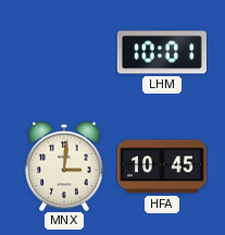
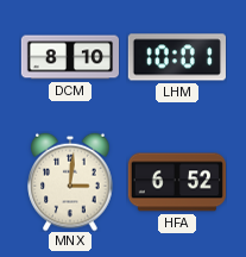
DCM: none -> 8:10 (69, 57)
HFA: 10:45 -> 6:52 (177, 182)
